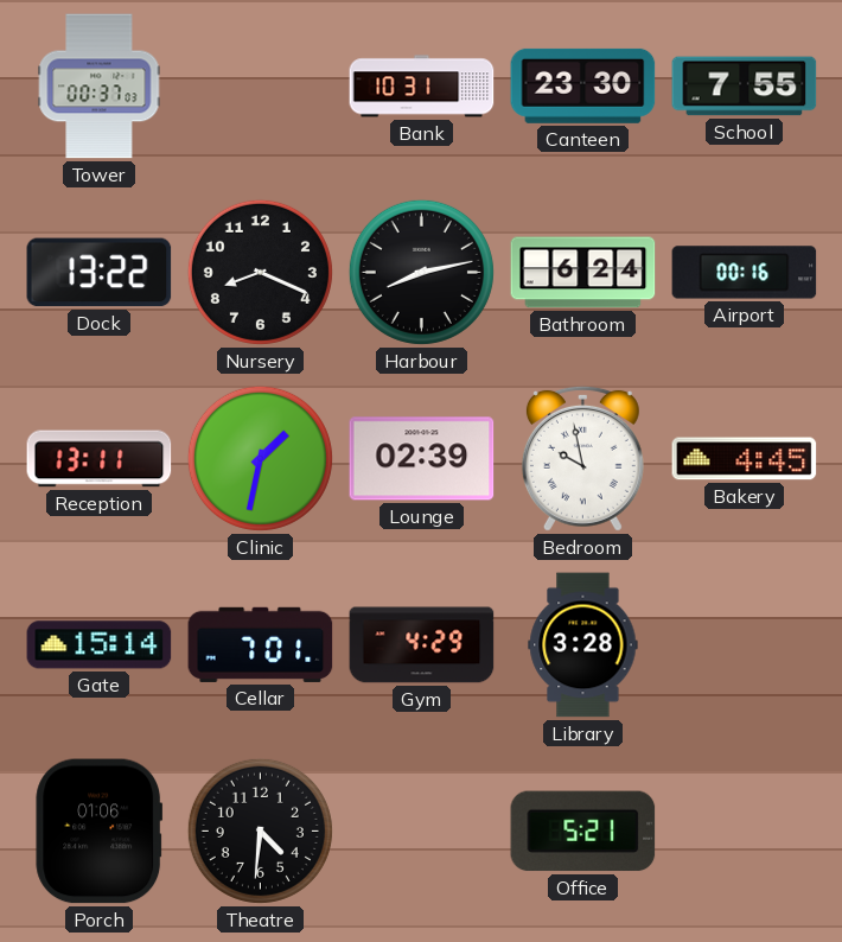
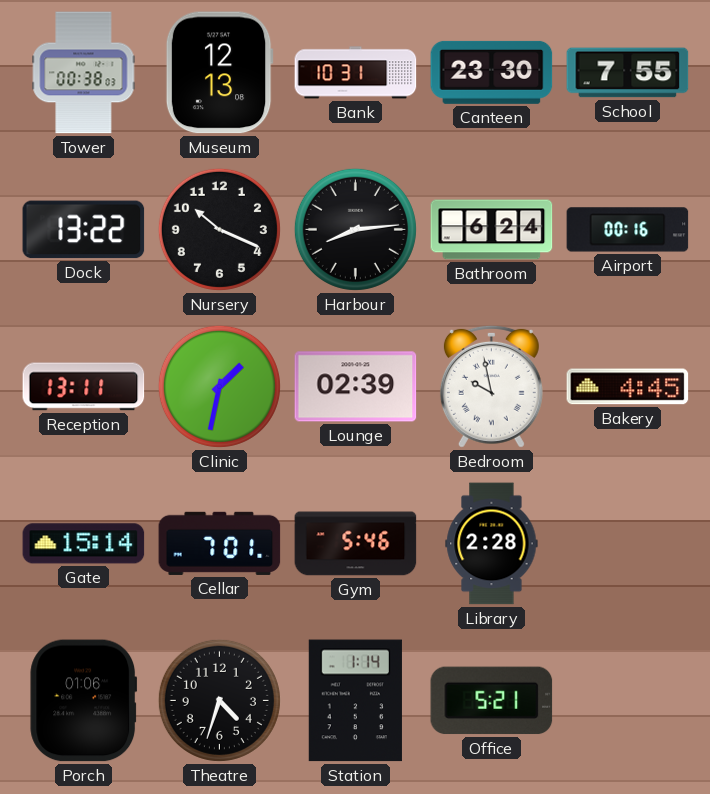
Tower: 00:37 -> 00:38 (84, 73)
Museum: none -> 12:13 (219, 73)
Nursery: 8:19 -> 10:19 (219, 229)
Harbour: 8:13 -> 8:14 (355, 229)
Gym: 4:29 -> 5:46 (356, 544)
Library: 3:28 -> 2:28 (492, 544)
Theatre: 4:31 -> 4:33 (219, 700)
Station: none -> 1:14 (355, 701)
